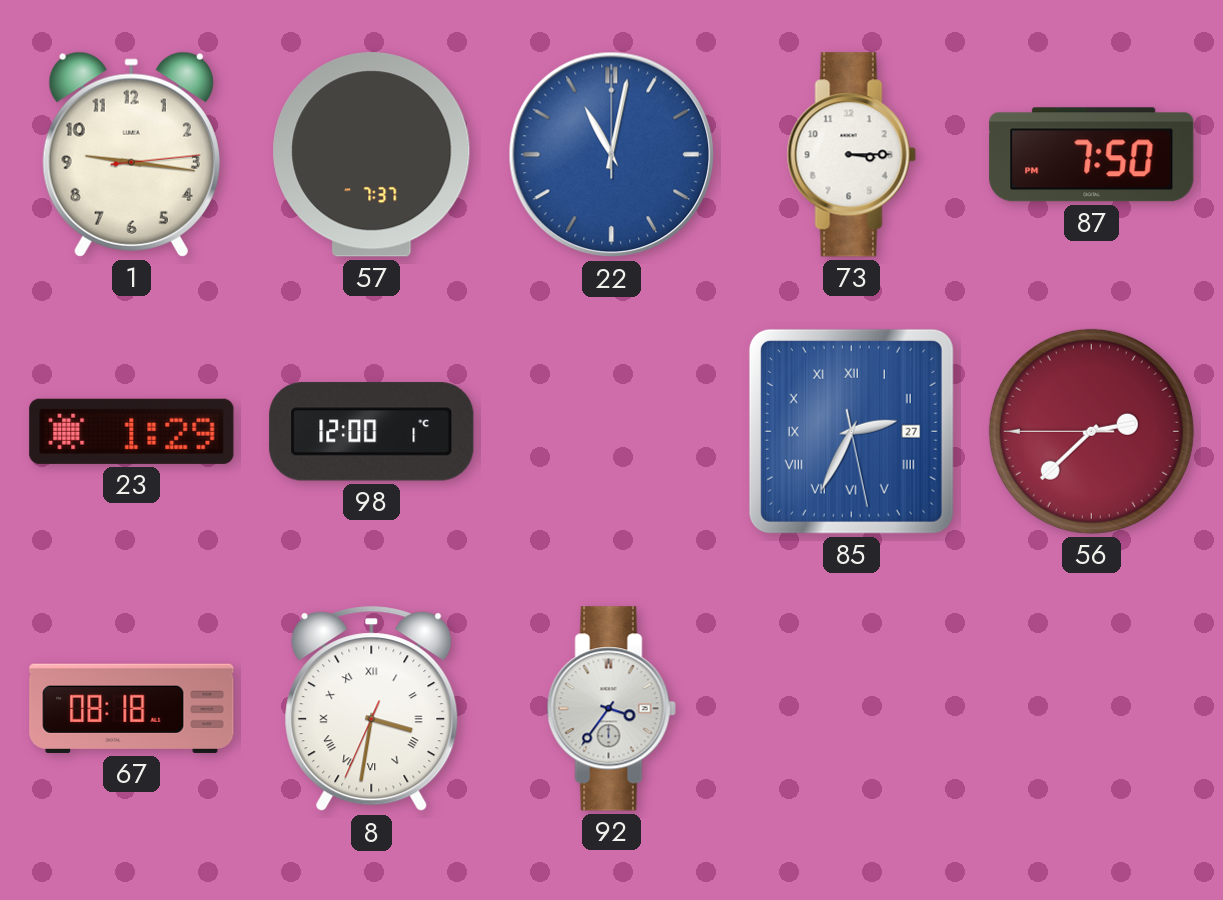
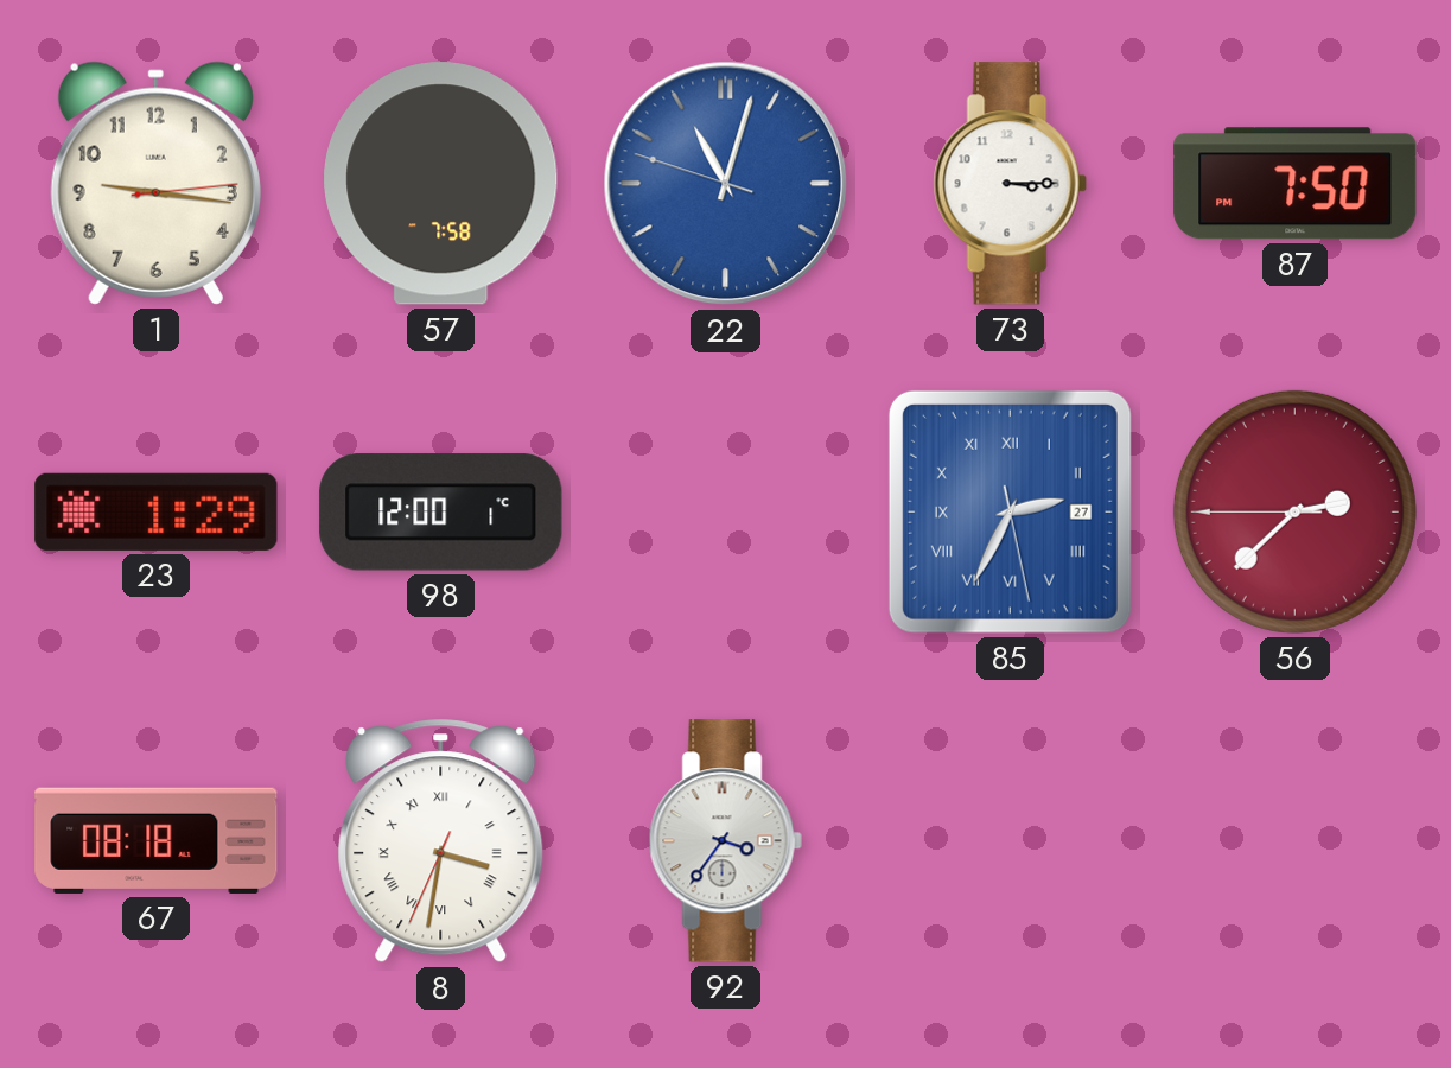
57: 7:37 -> 7:58 (441, 184)
22: 11:02:00 -> 11:02:48 (726, 184)
